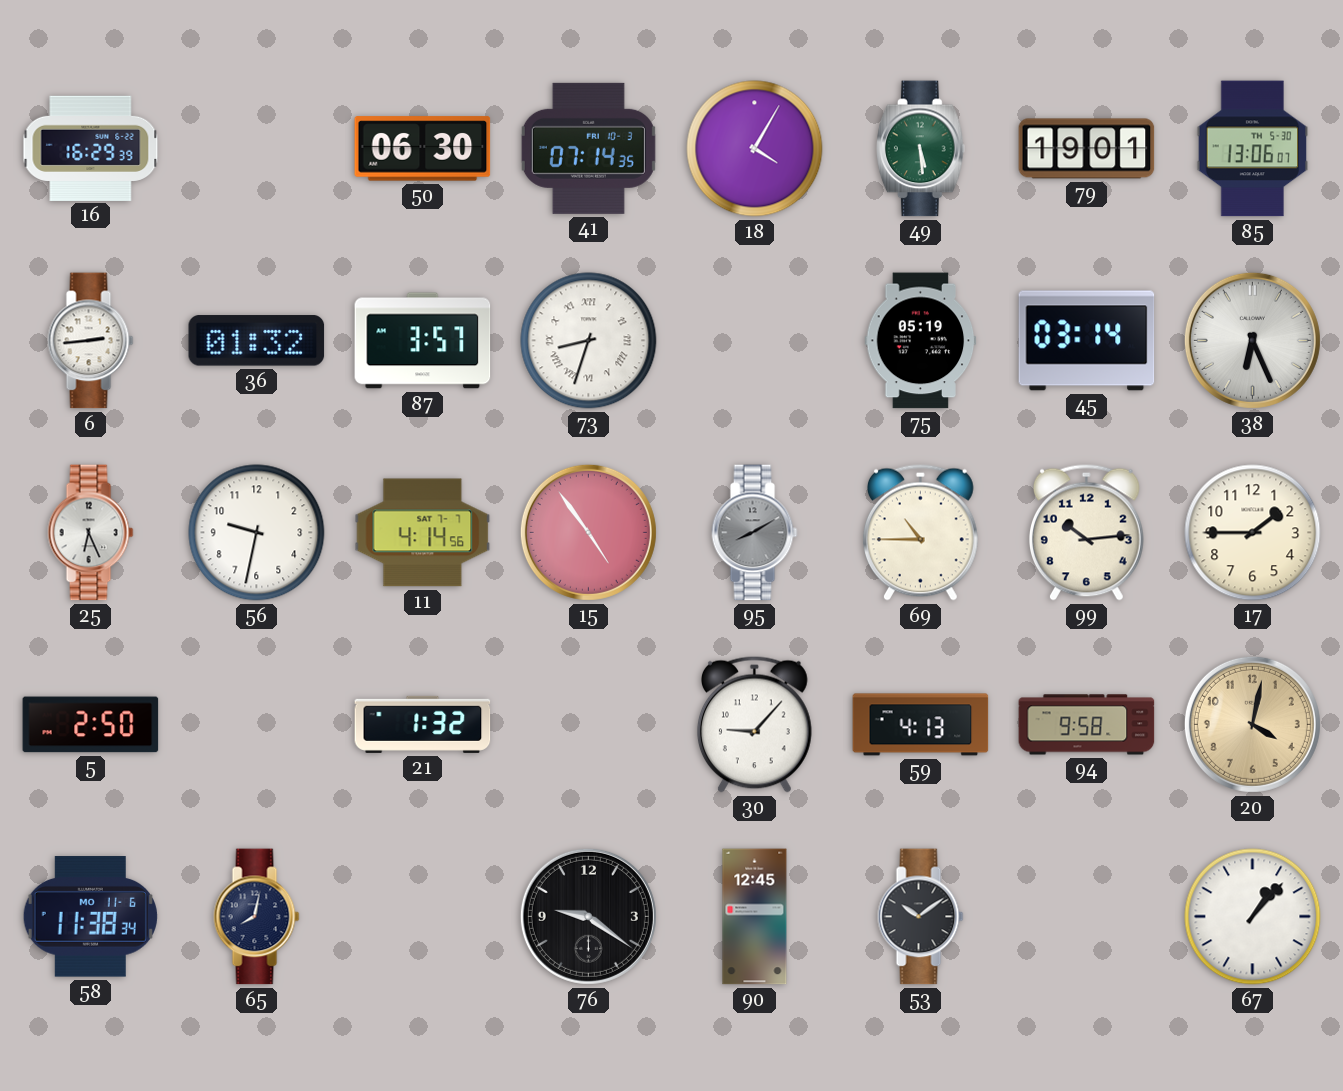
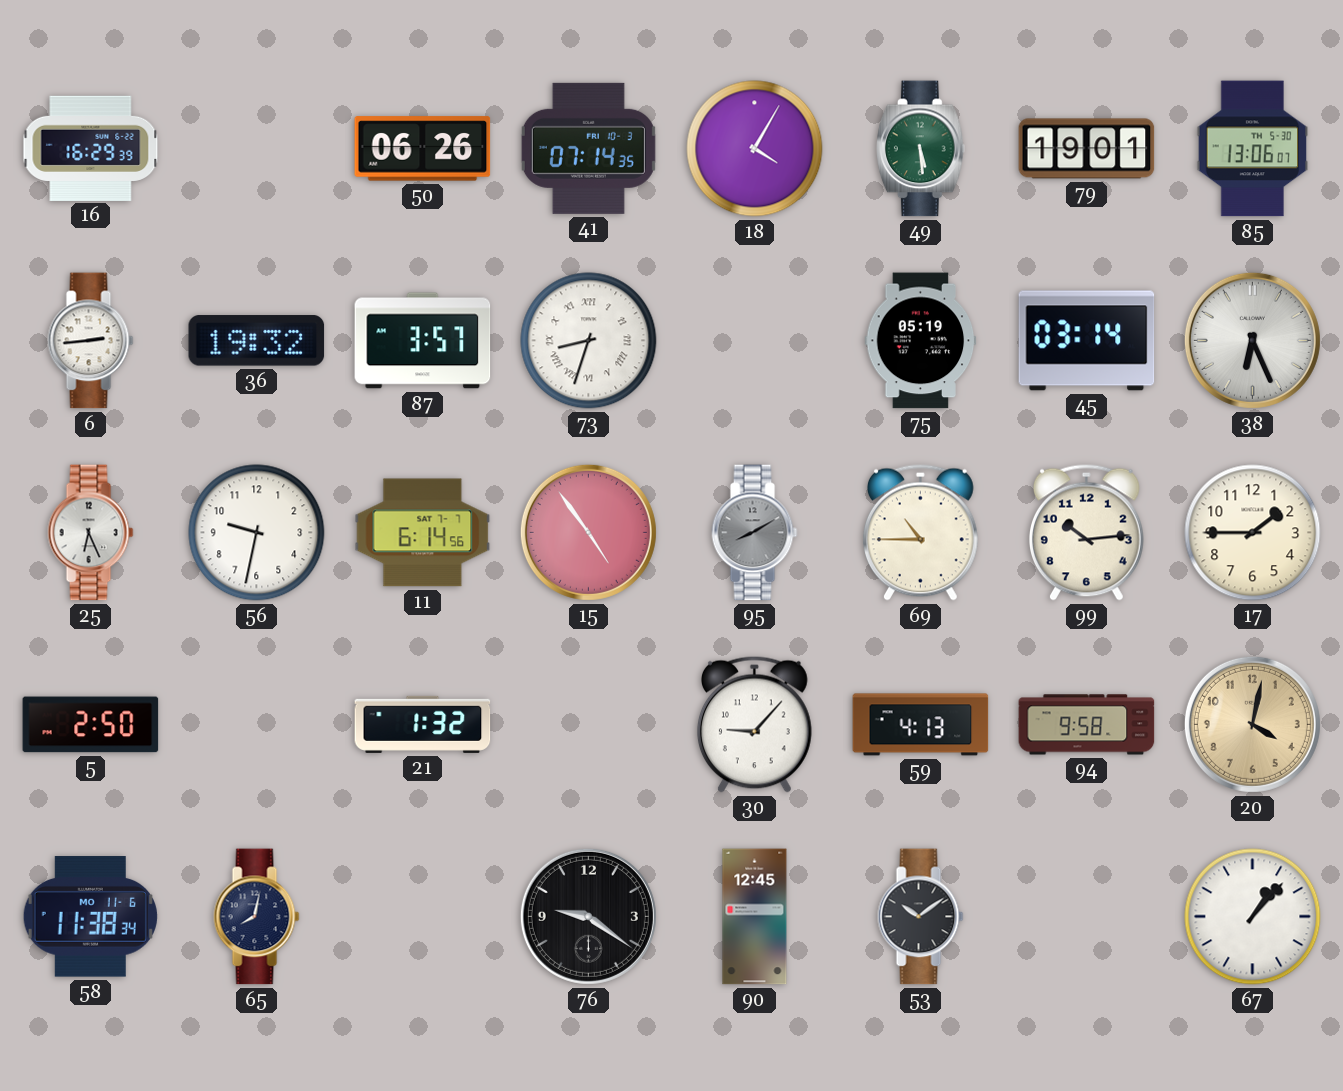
50: 06:30 -> 06:26 (423, 149)
36: 01:32 -> 19:32 (257, 341)
11: 4:14 -> 6:14 (423, 533)
